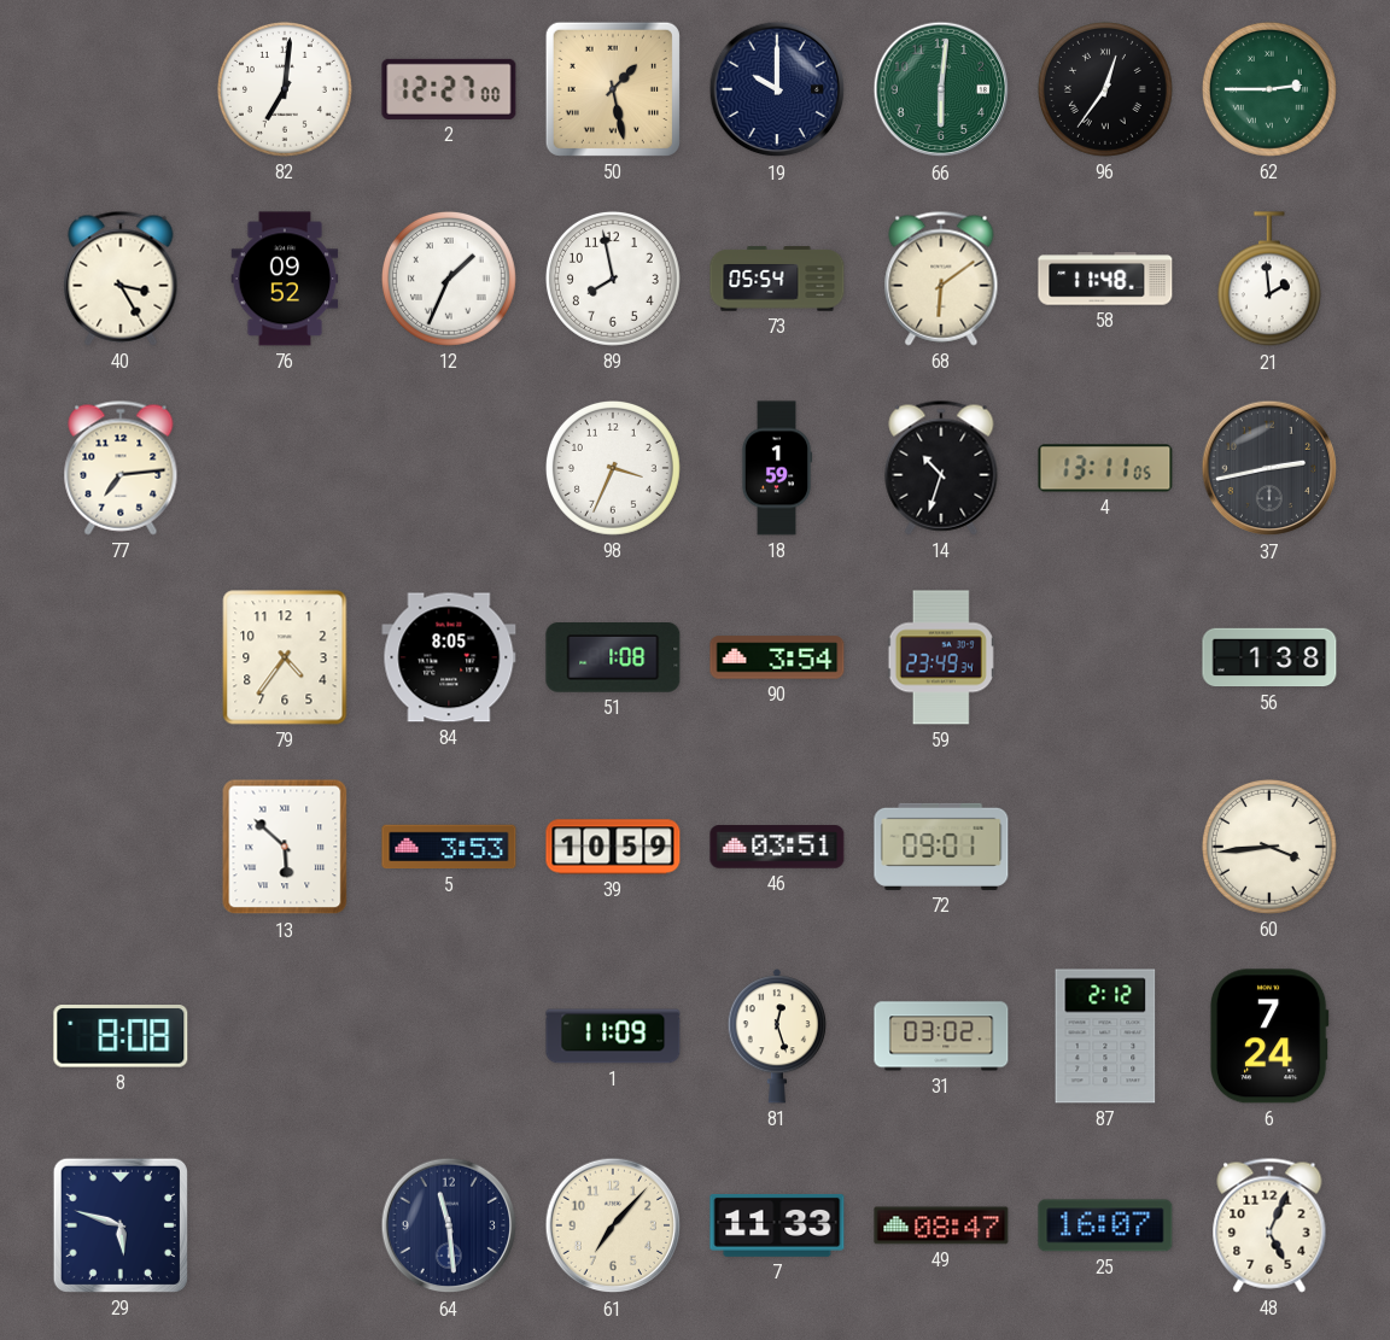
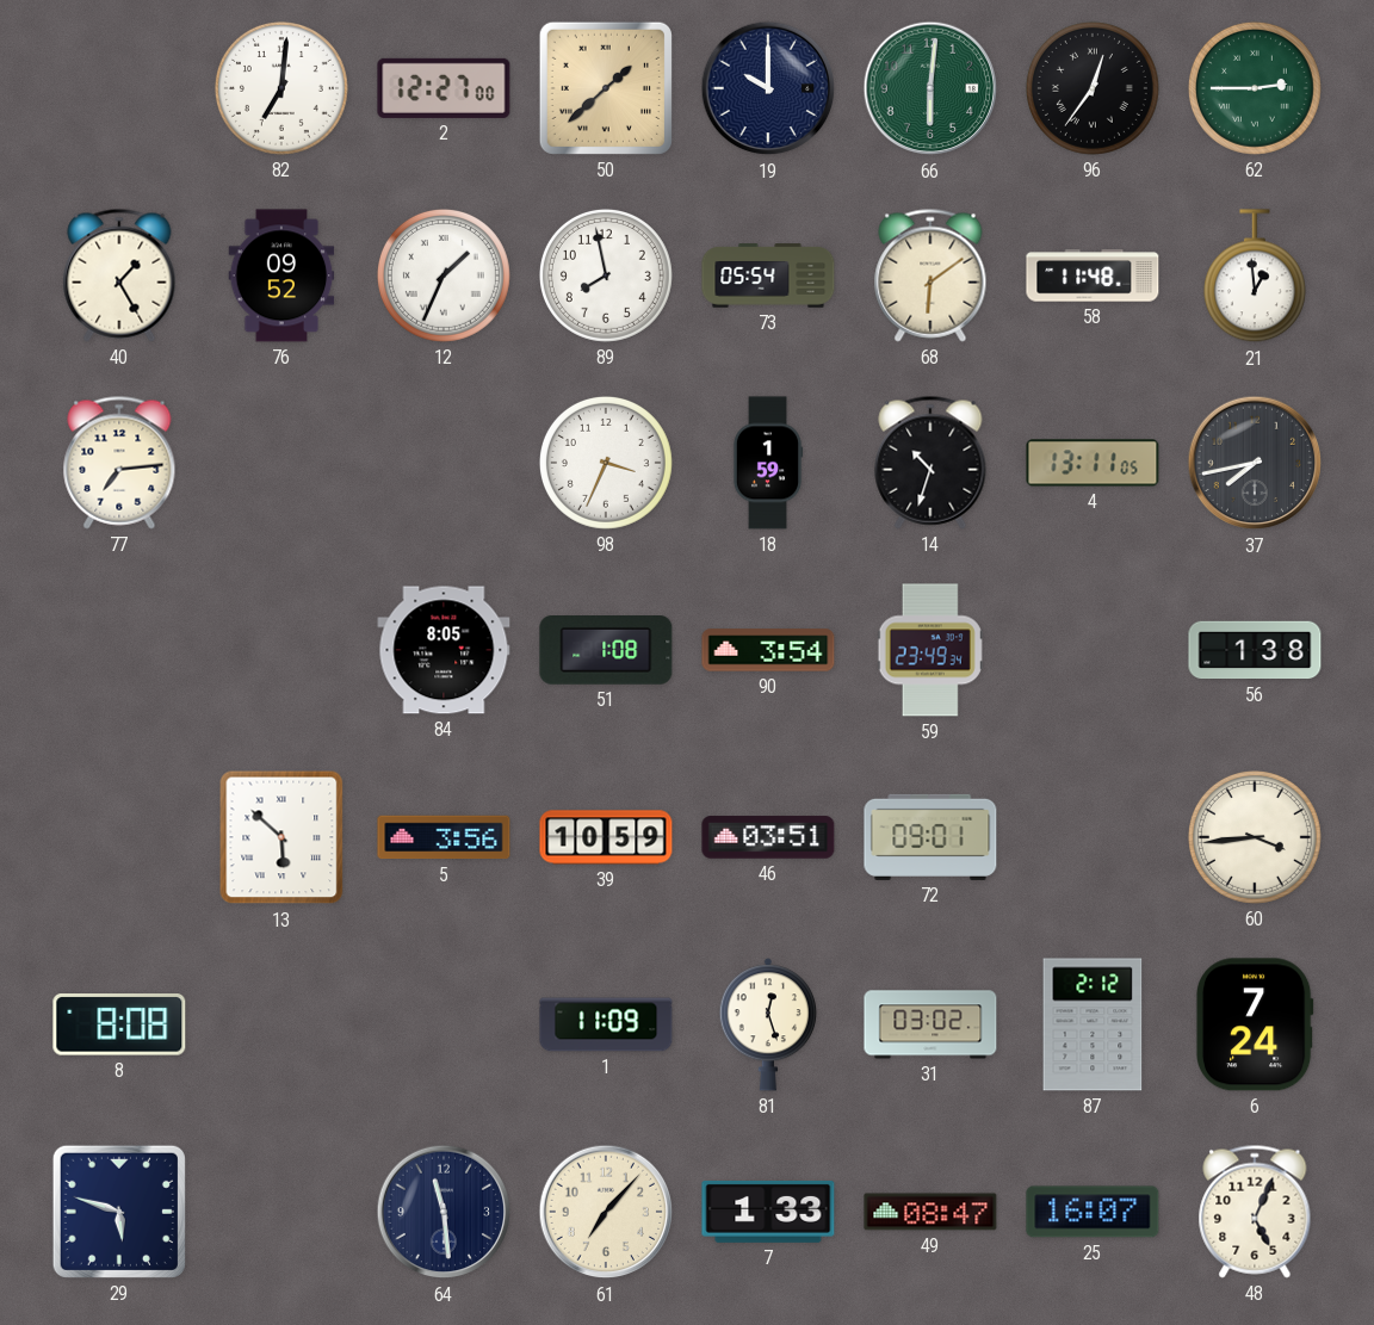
50: 1:28 -> 1:38 (606, 88)
40: 3:25 -> 1:25 (119, 275)
21: 1:59 -> 12:59 (1255, 277)
37: 2:43 -> 7:43 (1255, 463)
79: 4:36 -> none (285, 657)
5: 3:53 -> 3:56 (444, 837)
7: 11:33 -> 1:33 (768, 1212)
